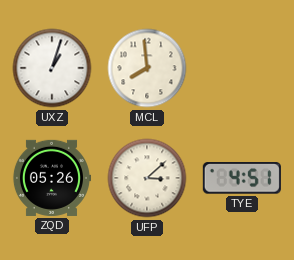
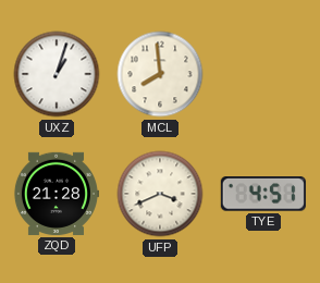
ZQD: 05:26 -> 21:28 (56, 194)
UFP: 3:08 -> 3:41 (160, 194)
